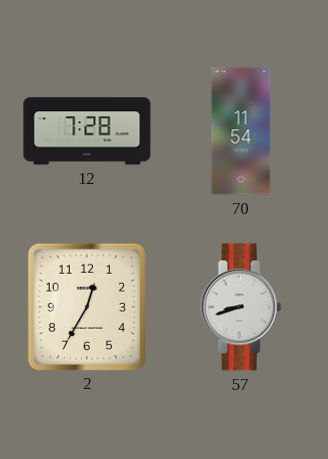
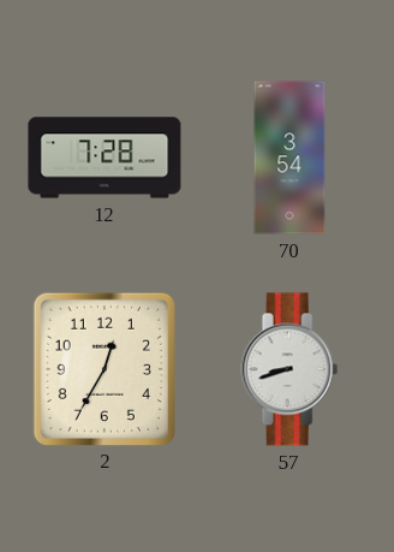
70: 11:54 -> 3:54 (289, 158)
